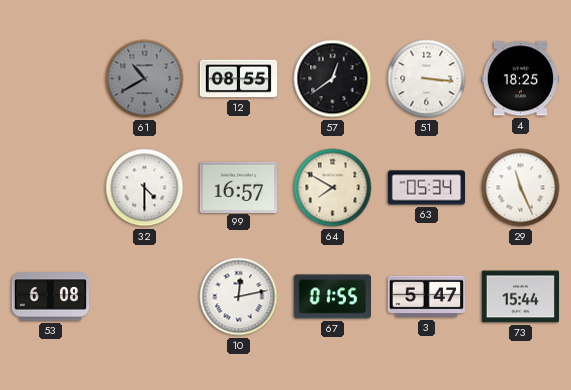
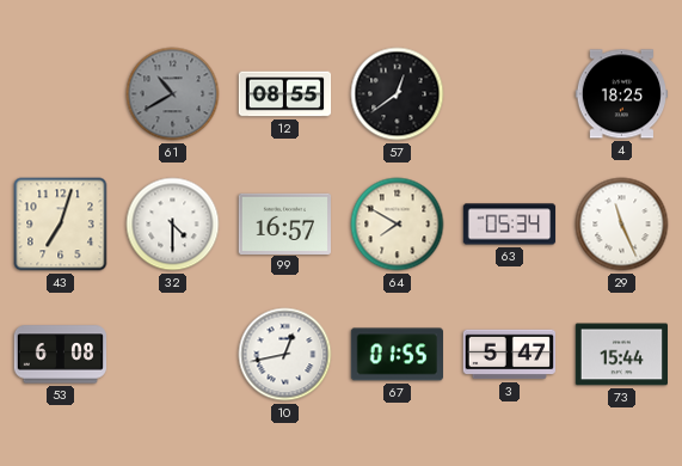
51: 3:16 -> none (427, 79)
43: none -> 7:03 (61, 225)
10: 12:13 -> 12:43 (285, 355)
